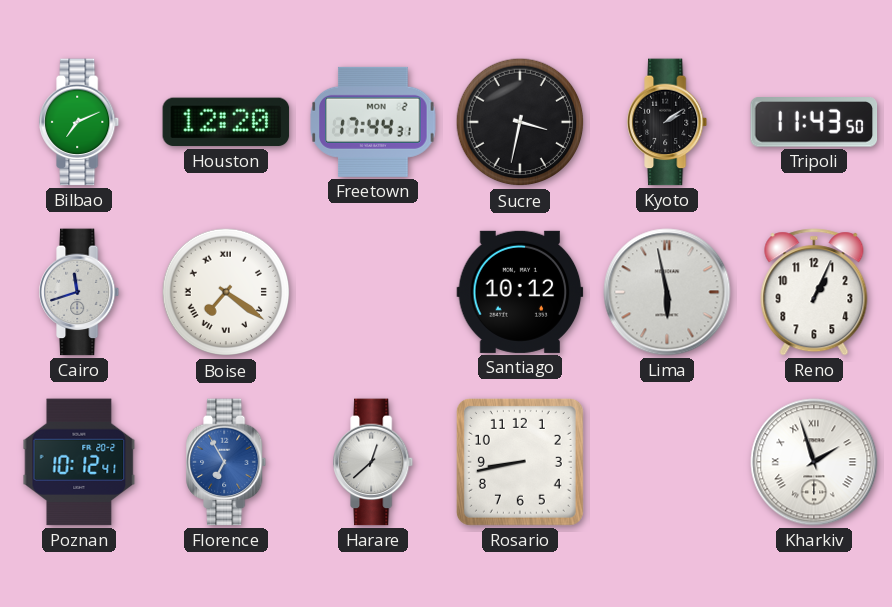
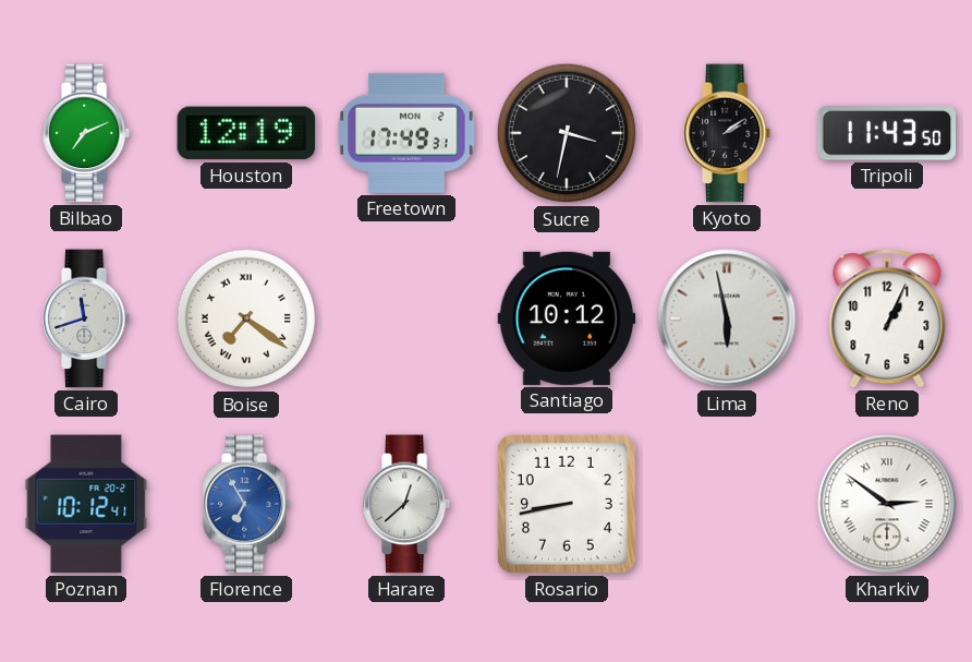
Houston: 12:20 -> 12:19 (246, 133)
Freetown: 17:44 -> 17:49 (406, 133)
Kharkiv: 1:57 -> 2:51 (887, 504)
